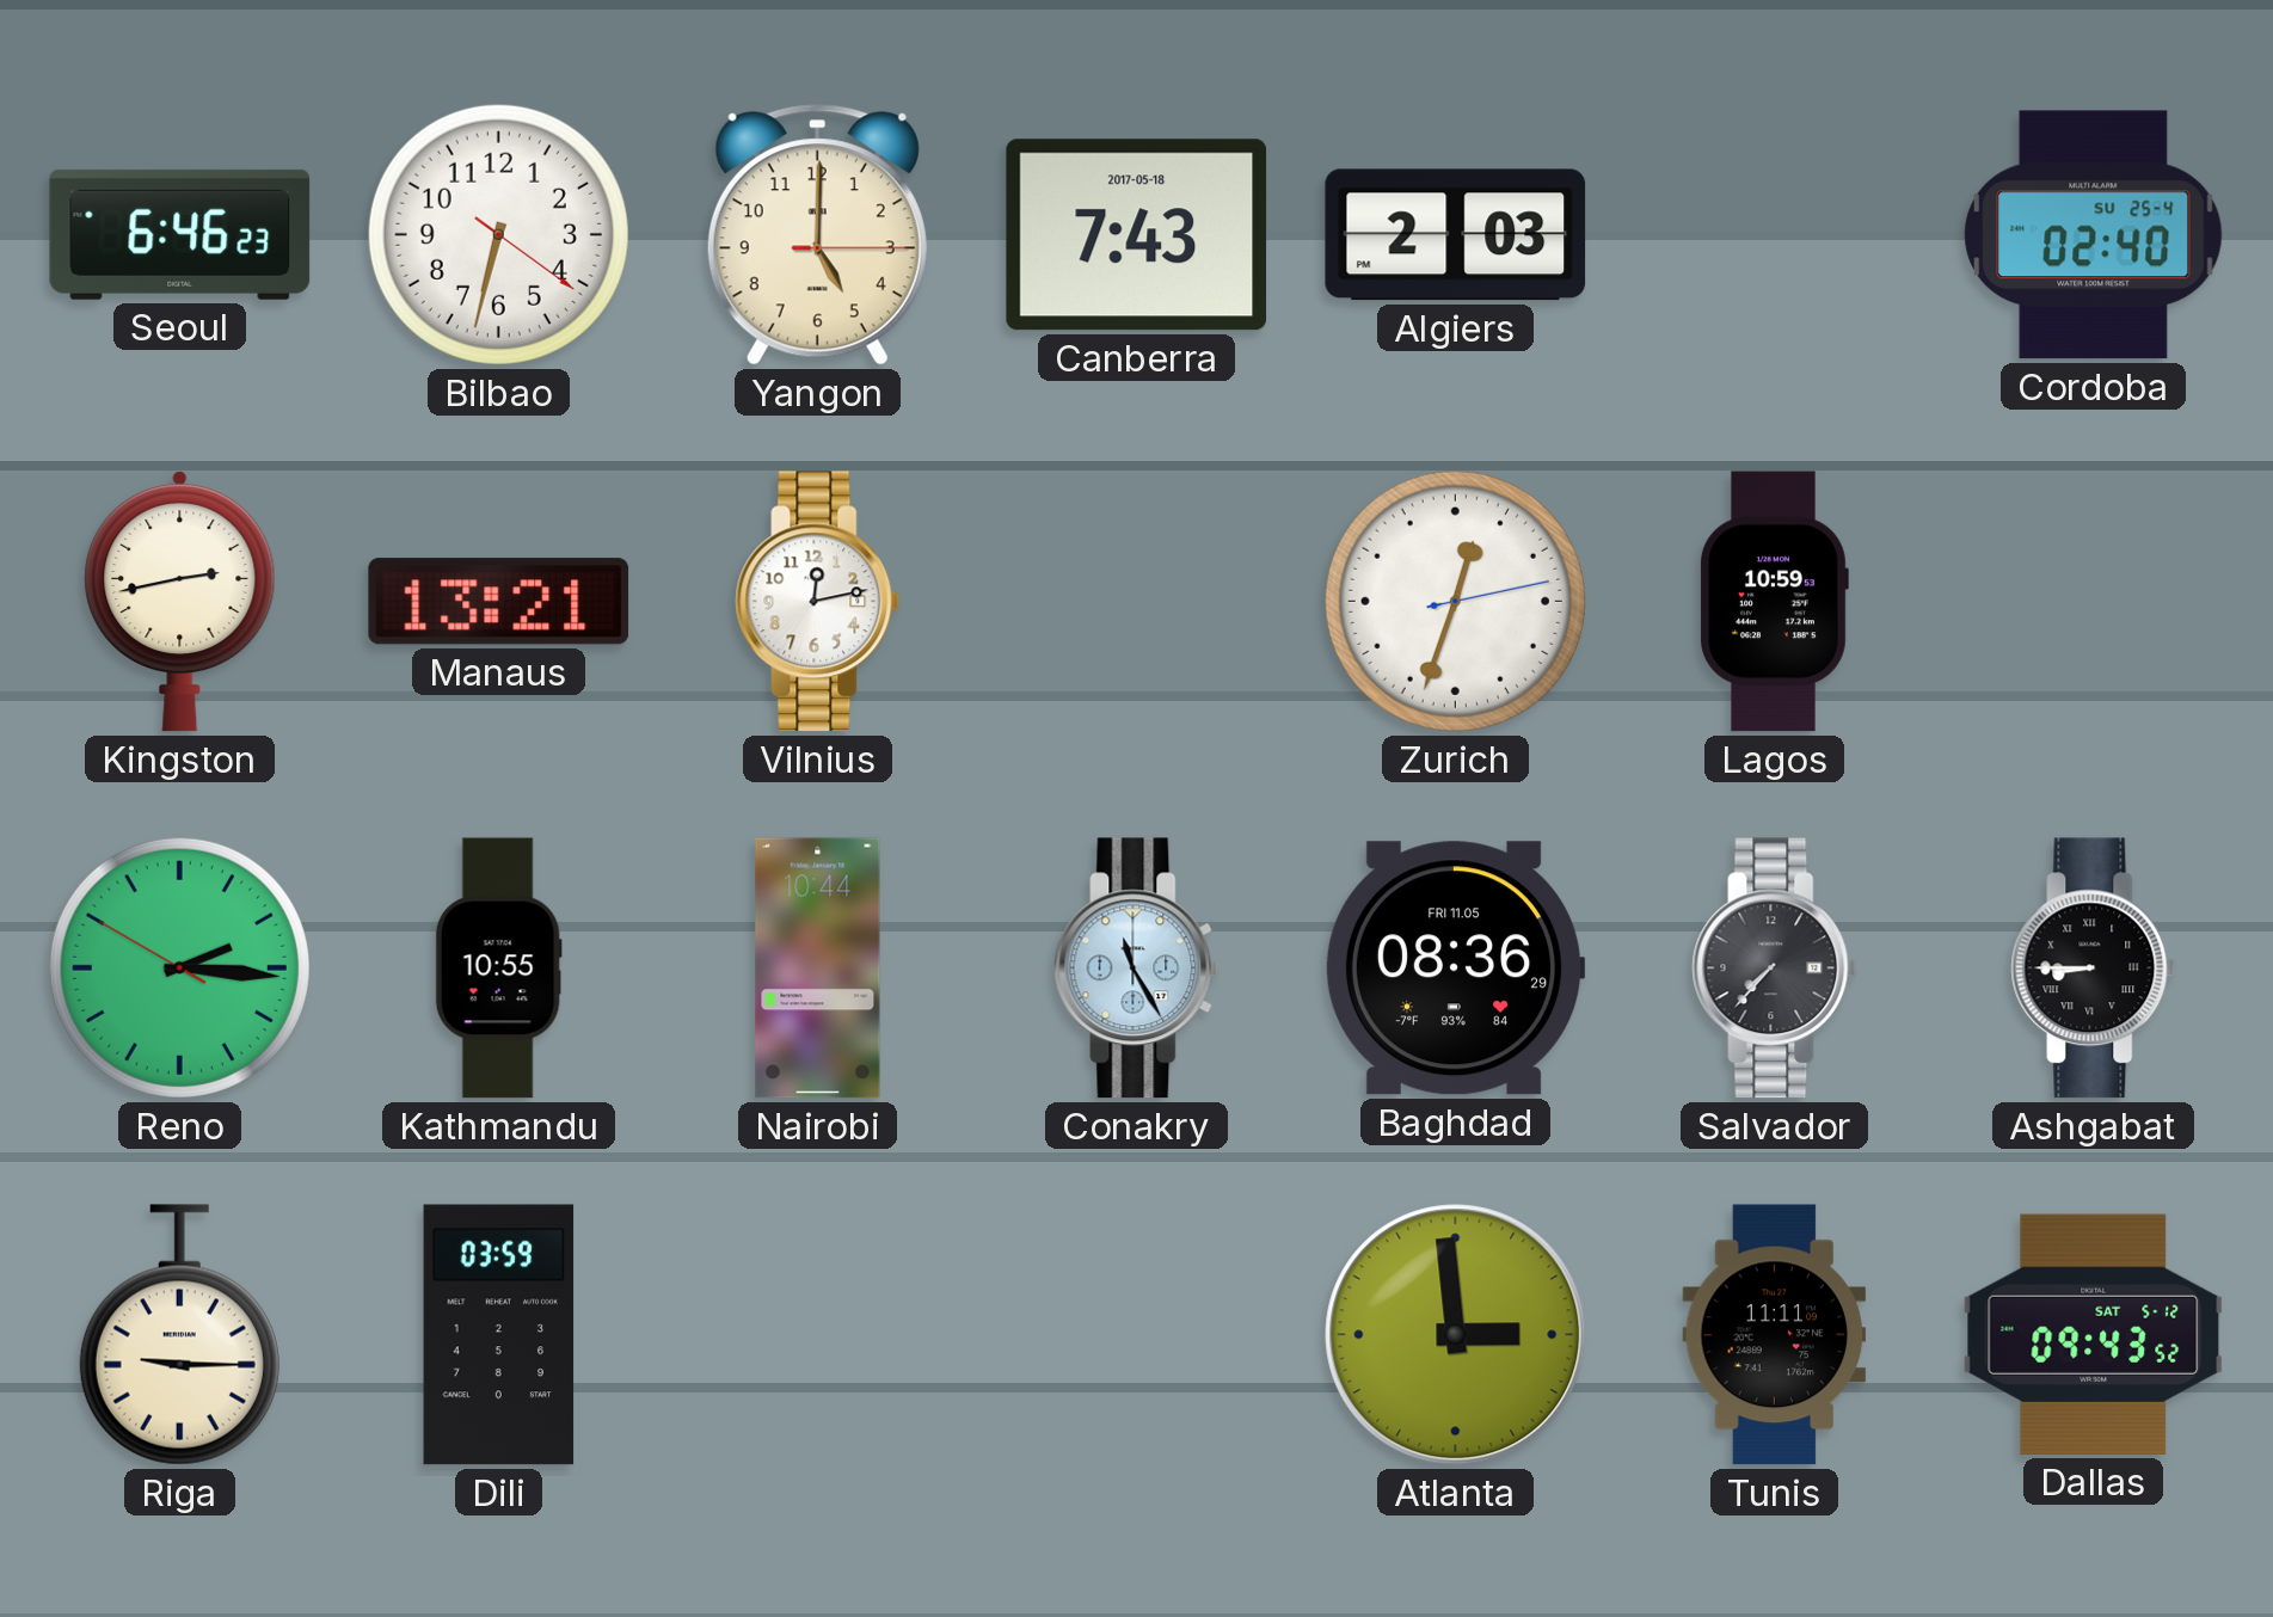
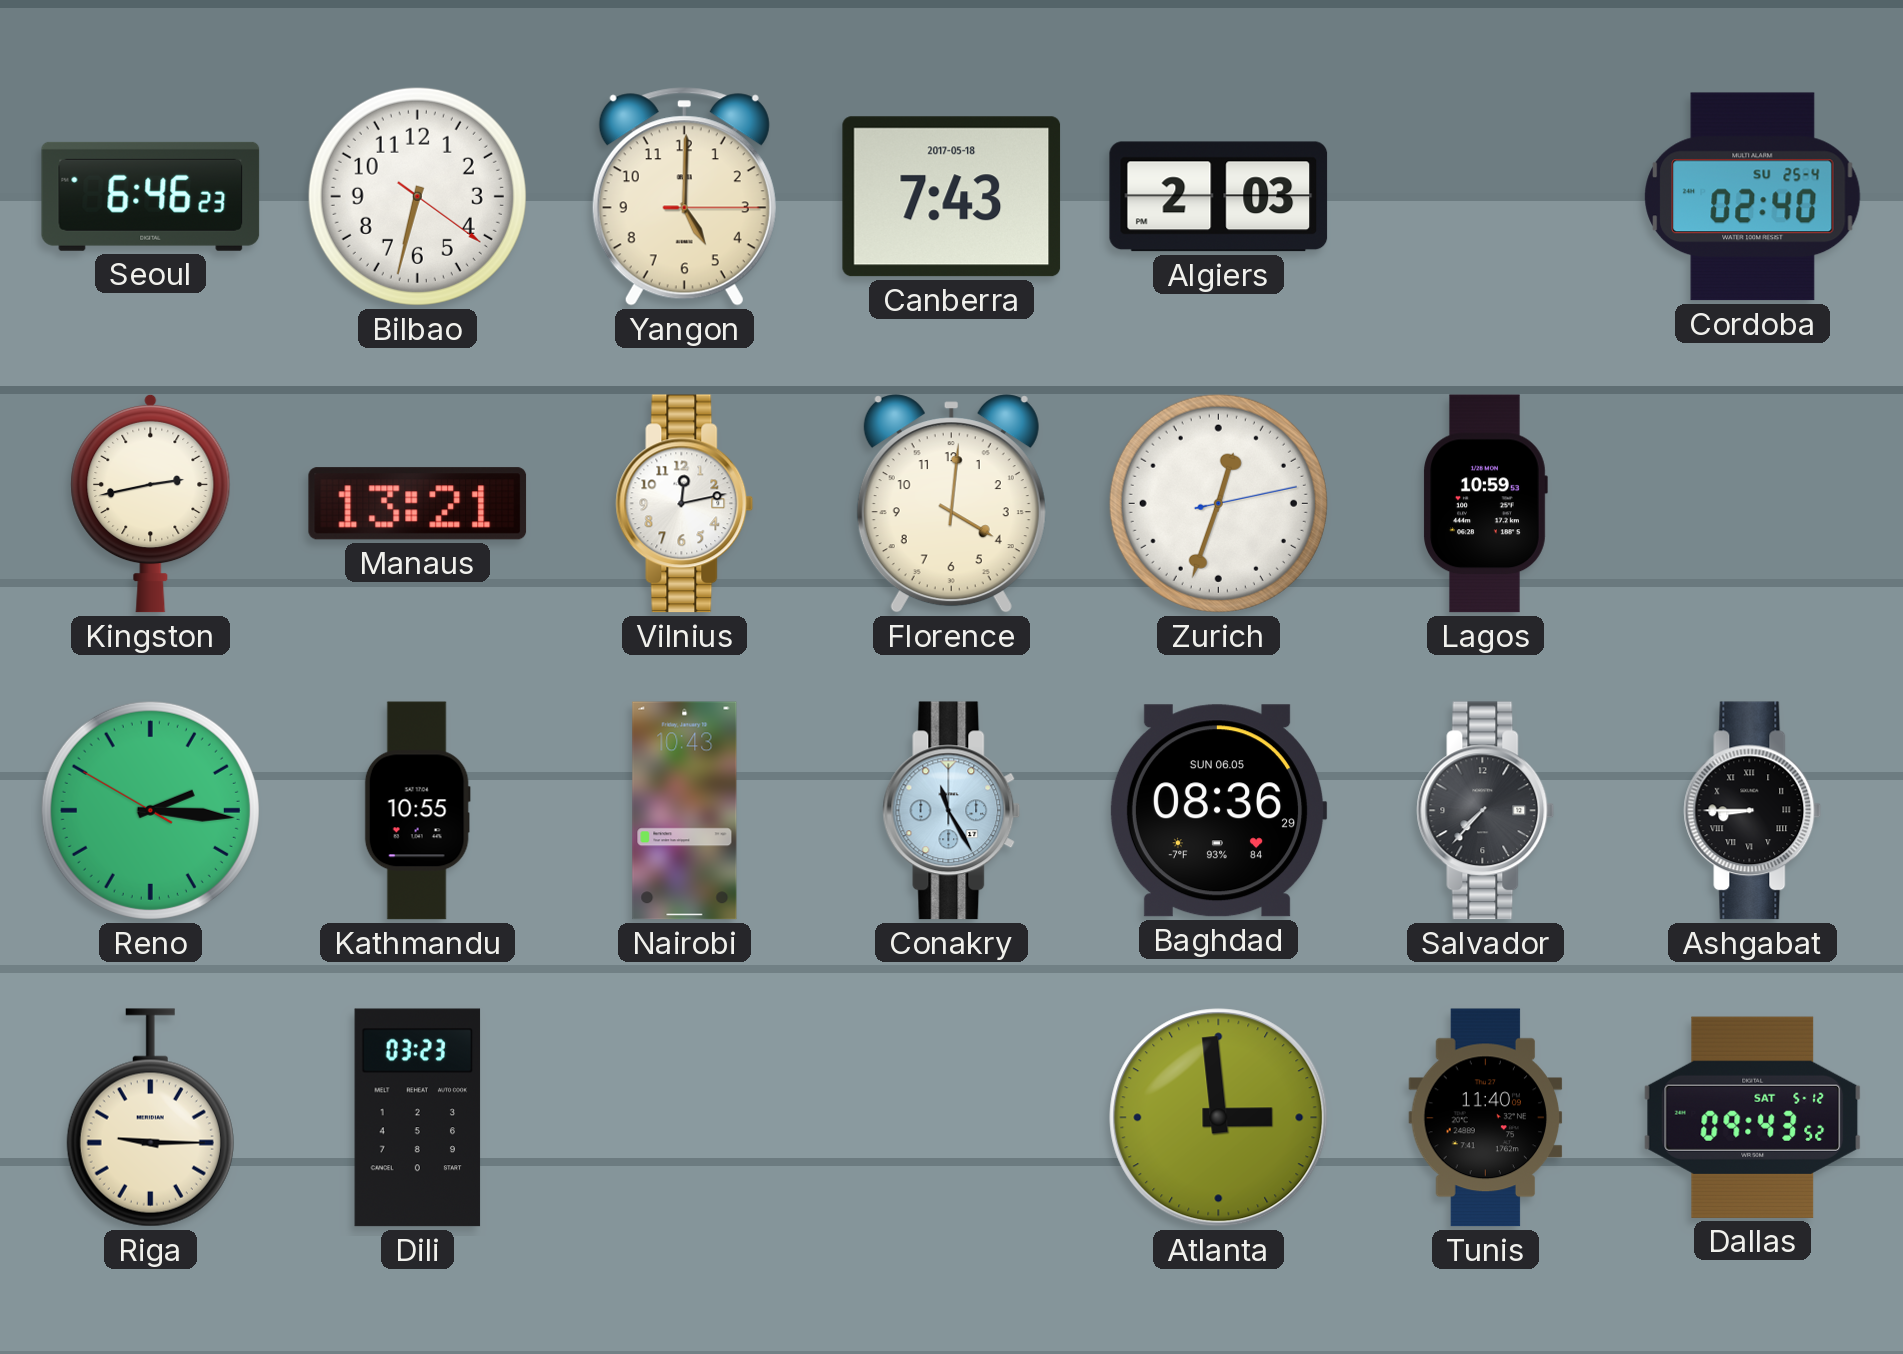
Florence: none -> 4:01 (951, 504)
Nairobi: 10:44 -> 10:43 (685, 811)
Baghdad date: FRI 11.05 -> SUN 06.05 (1218, 811)
Dili: 03:59 -> 03:23 (418, 1118)
Tunis: 11:11 -> 11:40 (1486, 1118)
